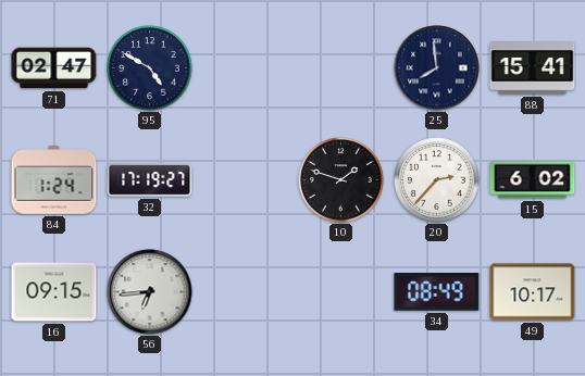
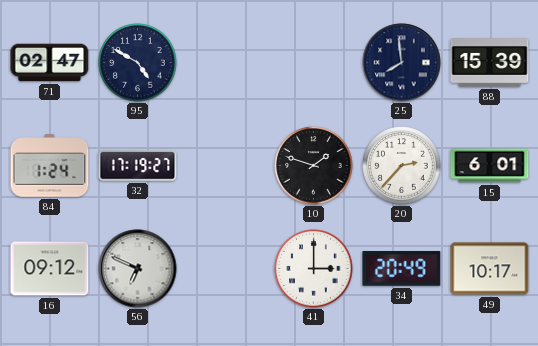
88: 15:41 -> 15:39 (490, 63)
15: 6:02 -> 6:01 (490, 166)
16: 09:15 -> 09:12 (50, 269)
56: 6:44 -> 6:49 (138, 269)
41: none -> 3:00 (314, 269)
34: 08:49 -> 20:49 (402, 269)
